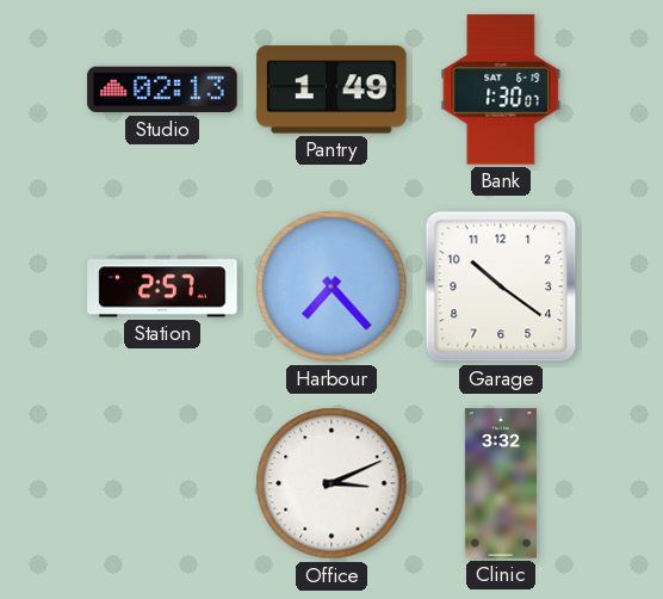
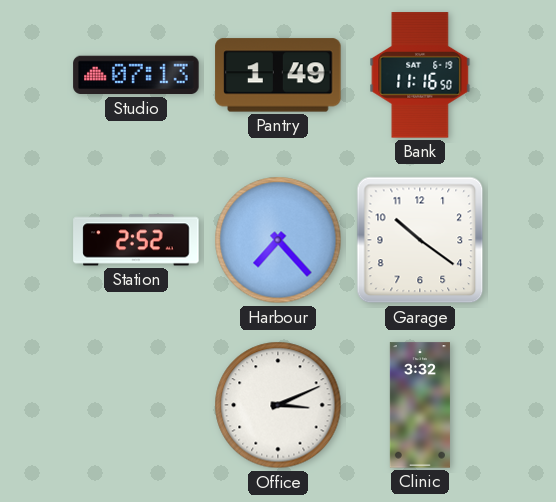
Studio: 02:13 -> 07:13 (136, 75)
Bank: 1:30 -> 11:16 (420, 75)
Station: 2:57 -> 2:52 (136, 240)
